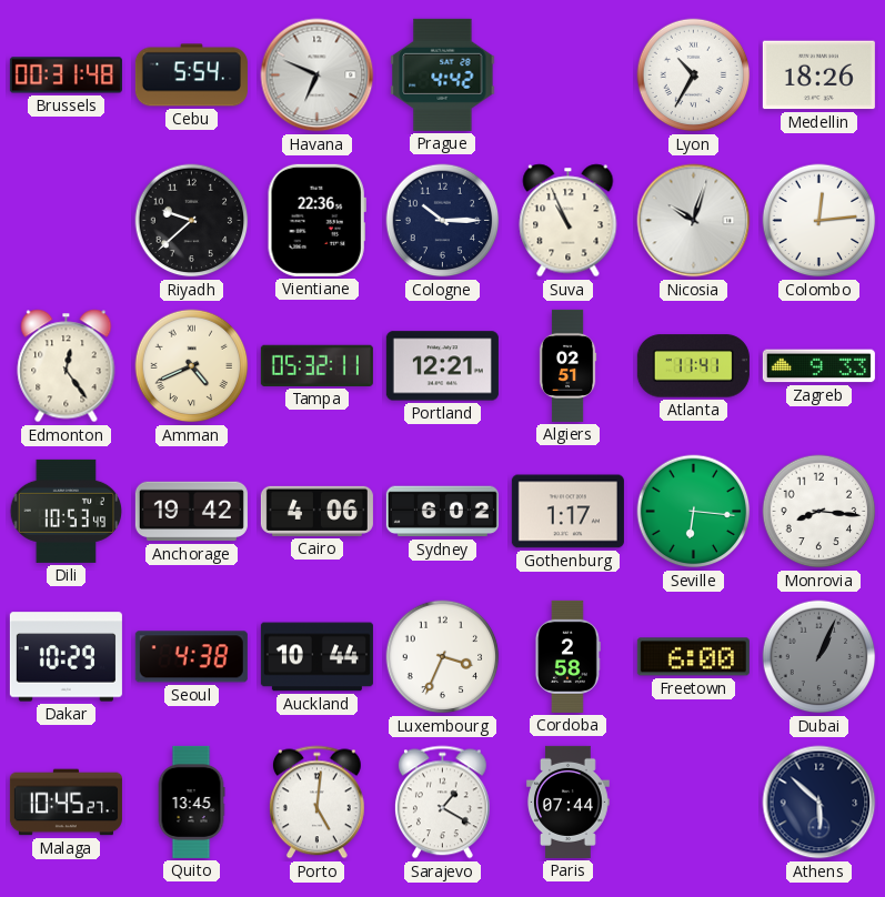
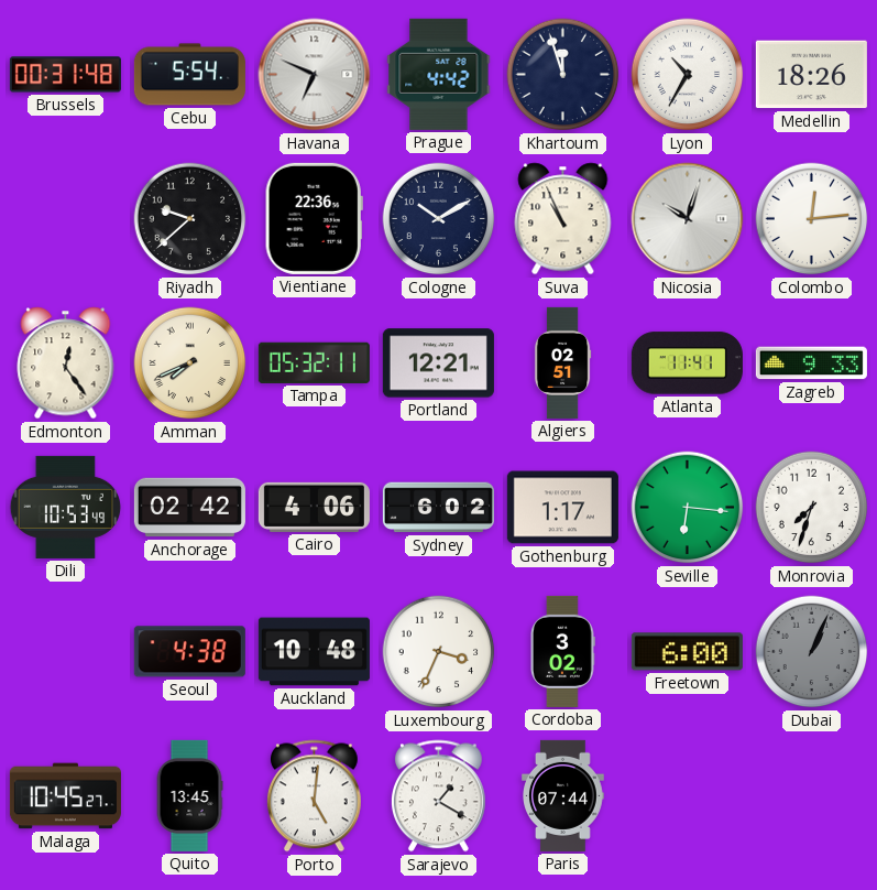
Khartoum: none -> 11:57 (563, 75)
Cologne: 10:15 -> 10:10 (439, 219)
Amman: 4:41 -> 7:41 (190, 363)
Anchorage: 19:42 -> 02:42 (189, 508)
Monrovia: 8:16 -> 7:33 (812, 508)
Dakar: 10:29 -> none (66, 657)
Auckland: 10:44 -> 10:48 (314, 652)
Cordoba: 2:58 -> 3:02 (563, 651)
Athens: 5:52 -> none (819, 803)
